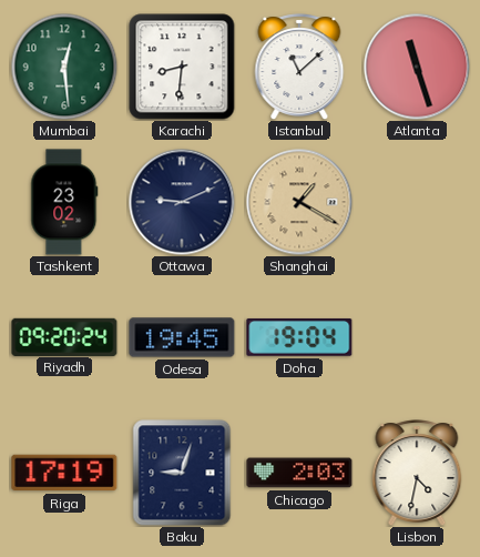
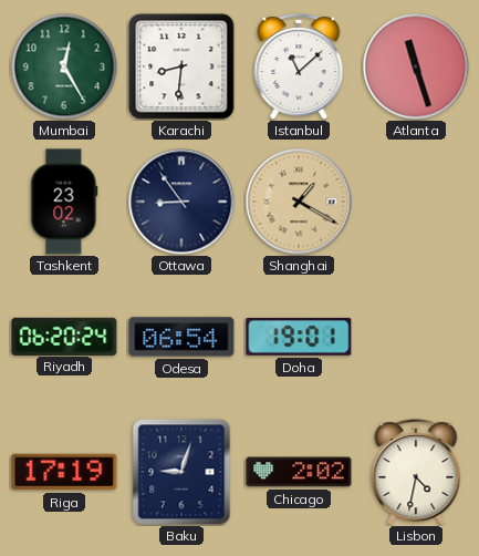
Mumbai: 12:29 -> 12:25 (64, 66)
Ottawa: 9:11 -> 8:54 (181, 202)
Riyadh: 09:20 -> 06:20 (64, 336)
Odesa: 19:45 -> 06:54 (181, 337)
Doha: 19:04 -> 19:01 (299, 337)
Chicago: 2:03 -> 2:02 (299, 472)
